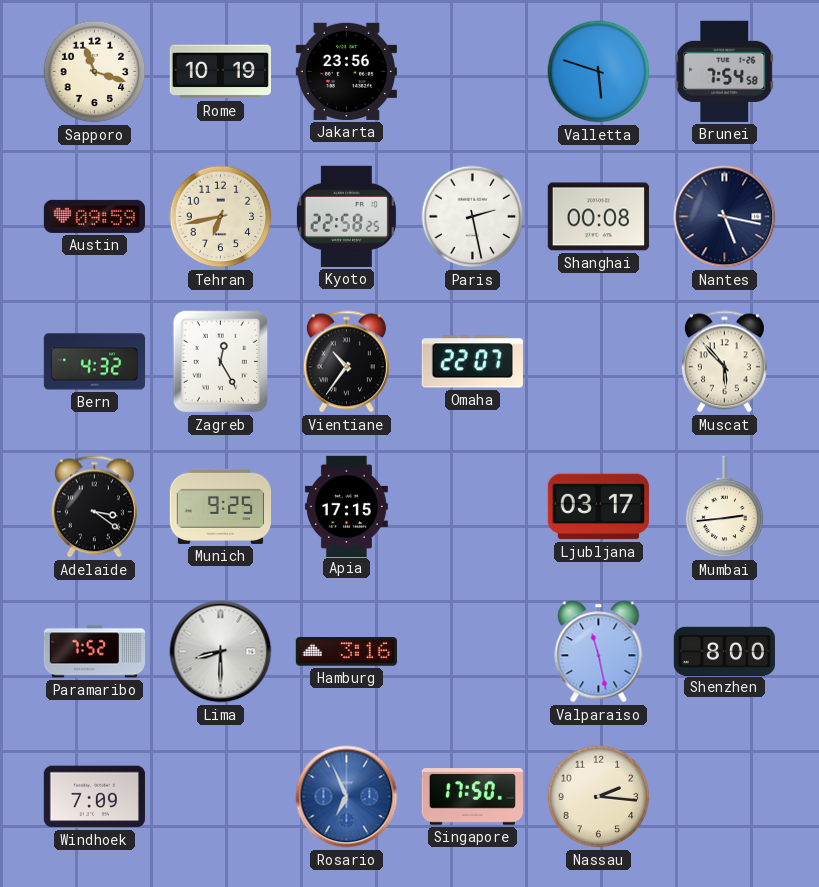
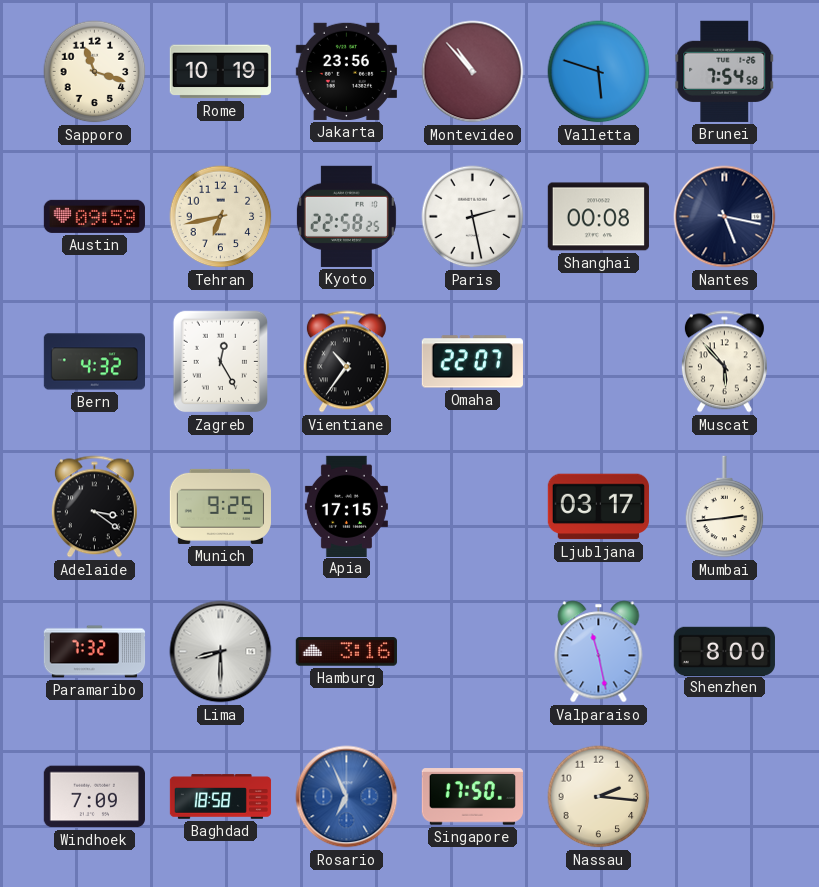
Montevideo: none -> 10:53 (473, 72)
Paramaribo: 7:52 -> 7:32 (95, 652)
Baghdad: none -> 18:58 (221, 797)
